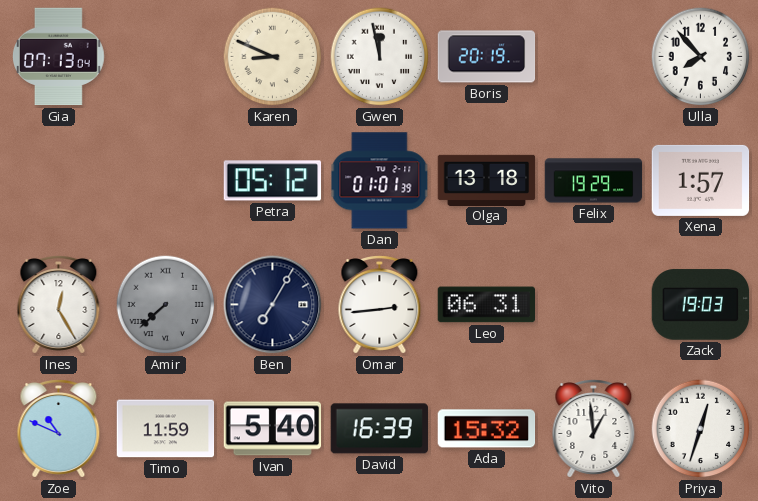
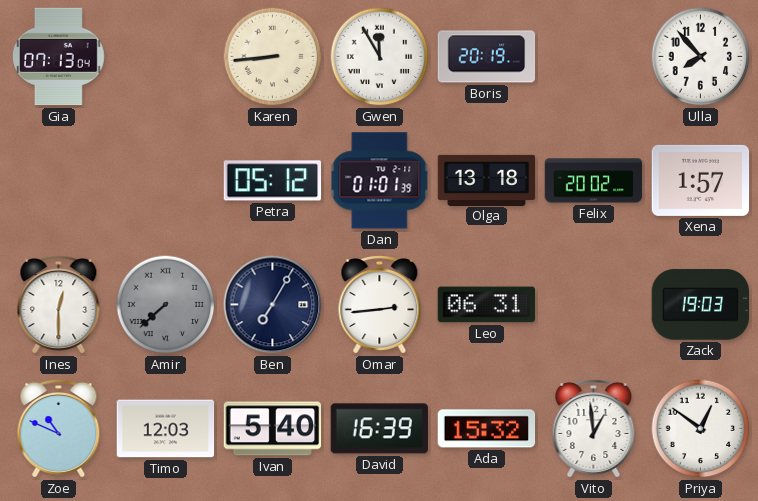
Karen: 8:49 -> 8:44 (273, 57)
Gwen: 11:58 -> 11:55 (380, 57)
Felix: 19:29 -> 20:02 (594, 181)
Ines: 12:25 -> 12:30 (59, 305)
Timo: 11:59 -> 12:03 (166, 429)
Priya: 12:33 -> 12:51 (701, 429)
